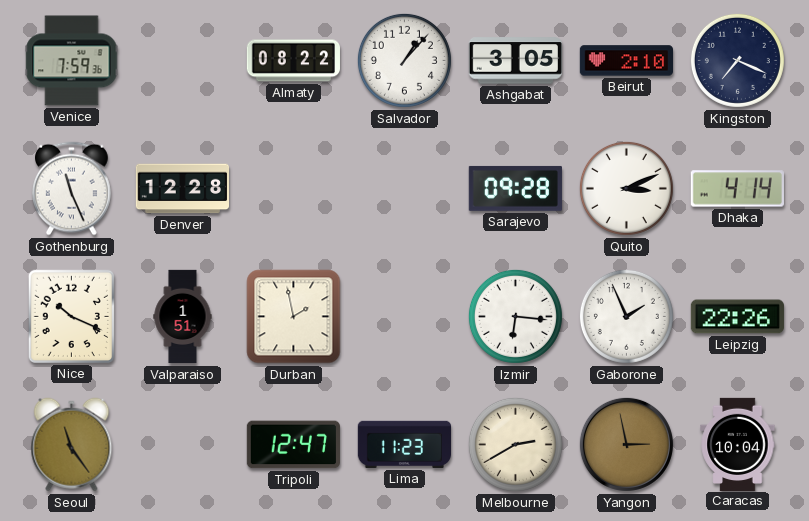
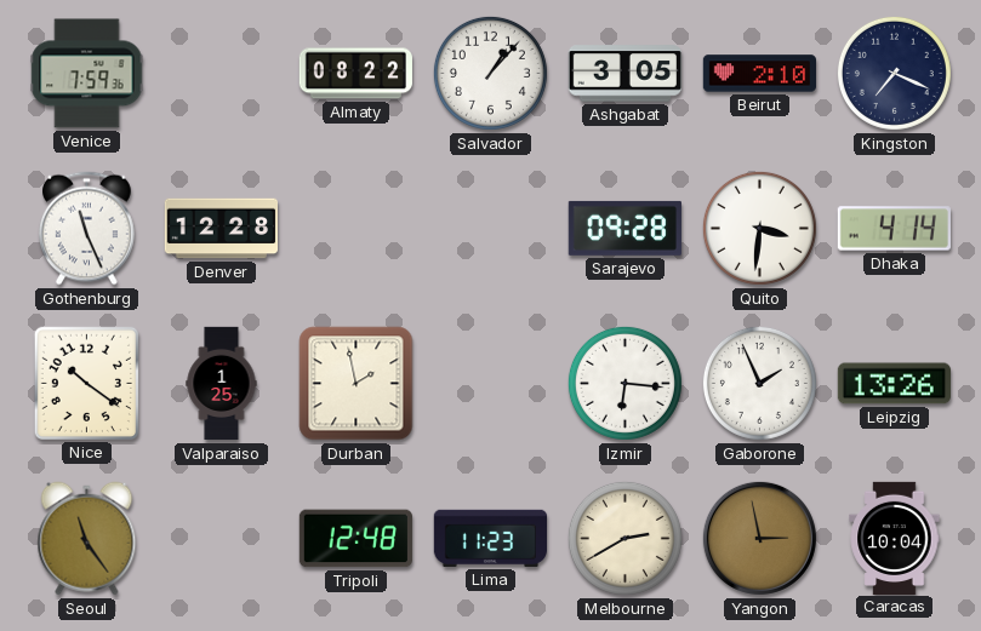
Quito: 3:11 -> 3:31 (759, 228)
Nice: 10:19 -> 10:21 (86, 383)
Valparaiso: 1:51 -> 1:25 (222, 384)
Leipzig: 22:26 -> 13:26 (894, 384)
Tripoli: 12:47 -> 12:48 (355, 539)
